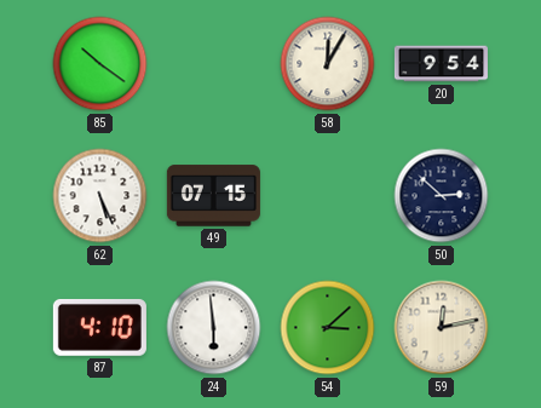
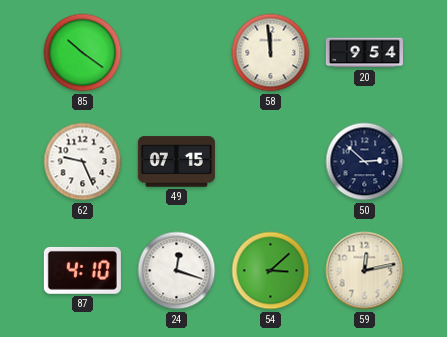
58: 12:05 -> 11:59 (271, 53)
62: 5:26 -> 9:26 (83, 162)
24: 5:59 -> 12:18 (177, 271)
